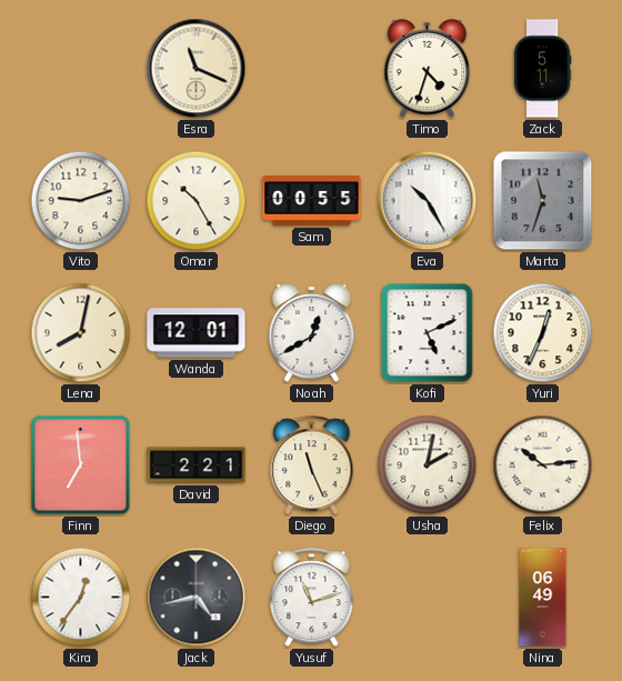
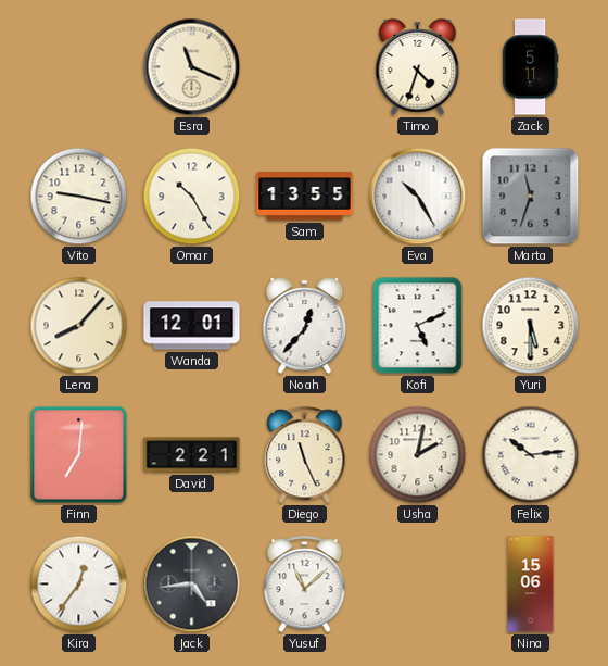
Vito: 9:12 -> 9:17 (79, 197)
Sam: 00:55 -> 13:55 (305, 197)
Lena: 8:02 -> 8:07 (79, 326)
Noah: 12:40 -> 12:37 (305, 326)
Yuri: 12:34 -> 5:30 (531, 326)
Finn: 6:59 -> 7:01 (79, 455)
Jack: 4:43 -> 4:44 (192, 585)
Yusuf: 11:12 -> 11:08 (305, 585)
Nina: 06:49 -> 15:06 (531, 585)
